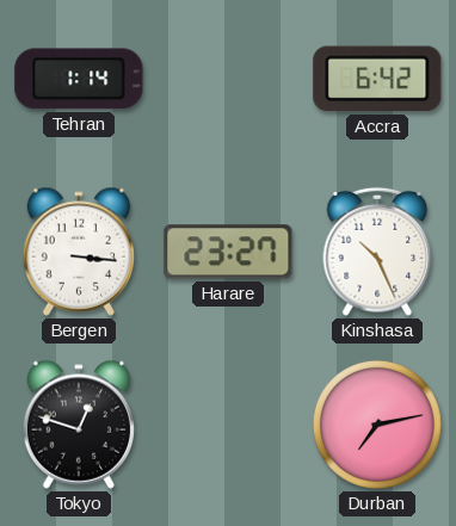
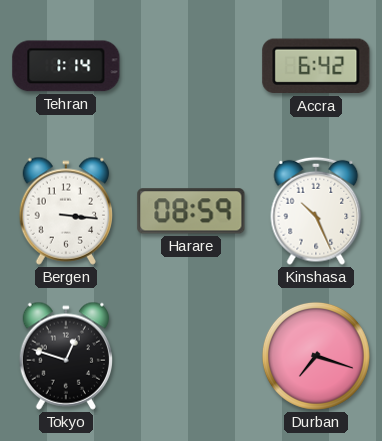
Harare: 23:27 -> 08:59 (191, 211)
Durban: 7:13 -> 7:18 (316, 356)
